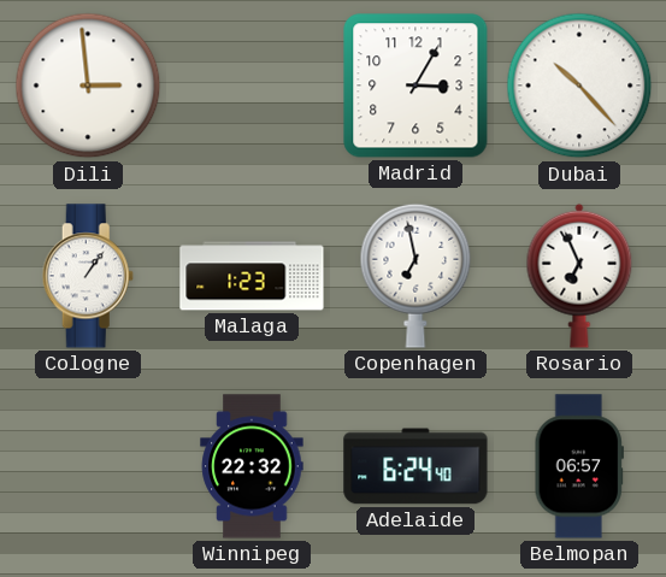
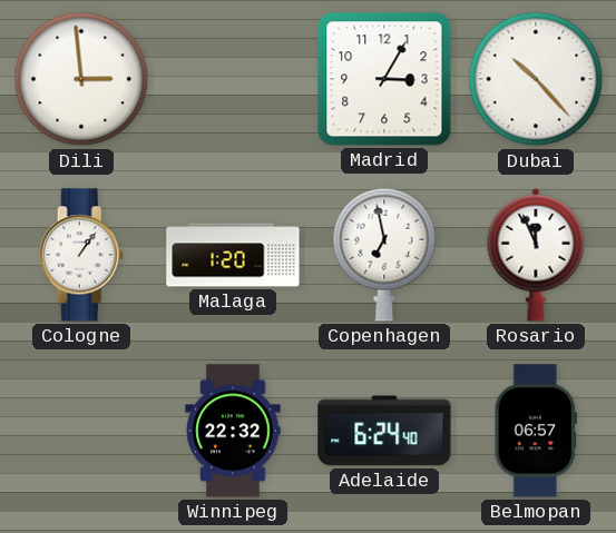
Malaga: 1:23 -> 1:20 (233, 255)
Rosario: 6:56 -> 11:56 (536, 255)
